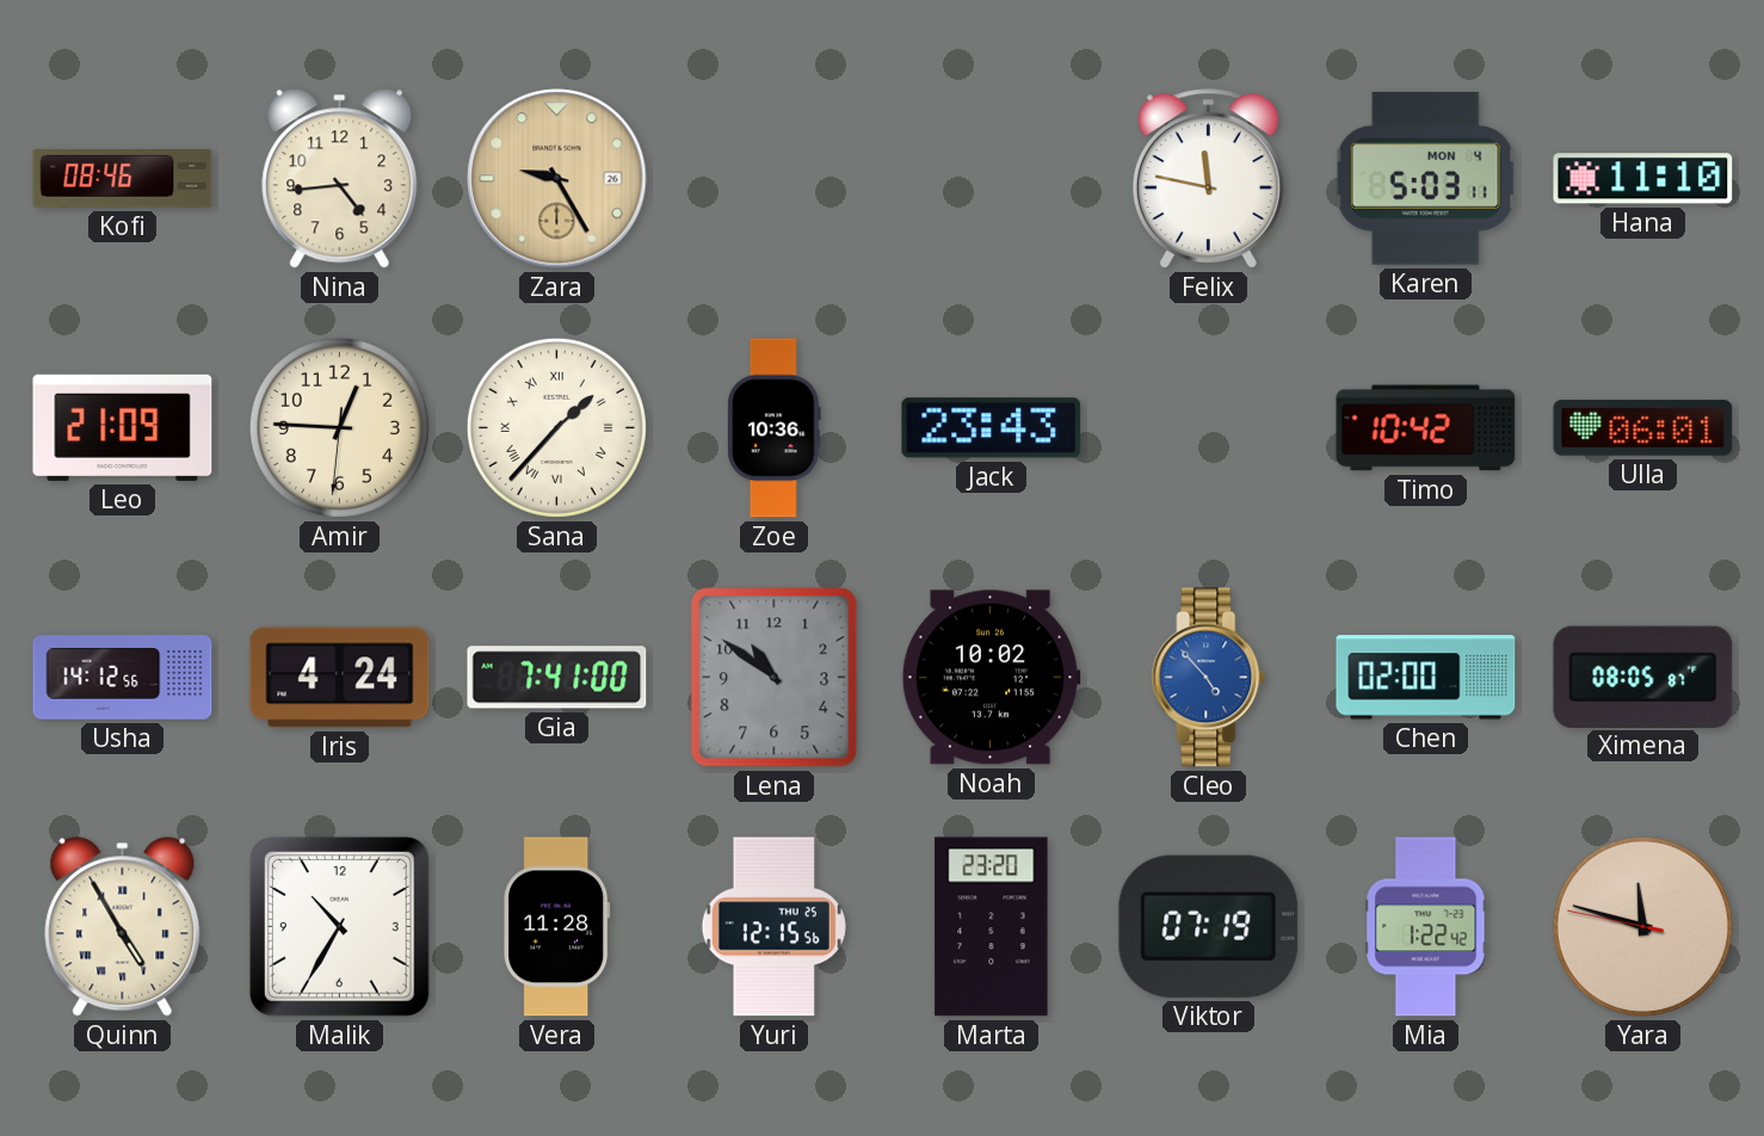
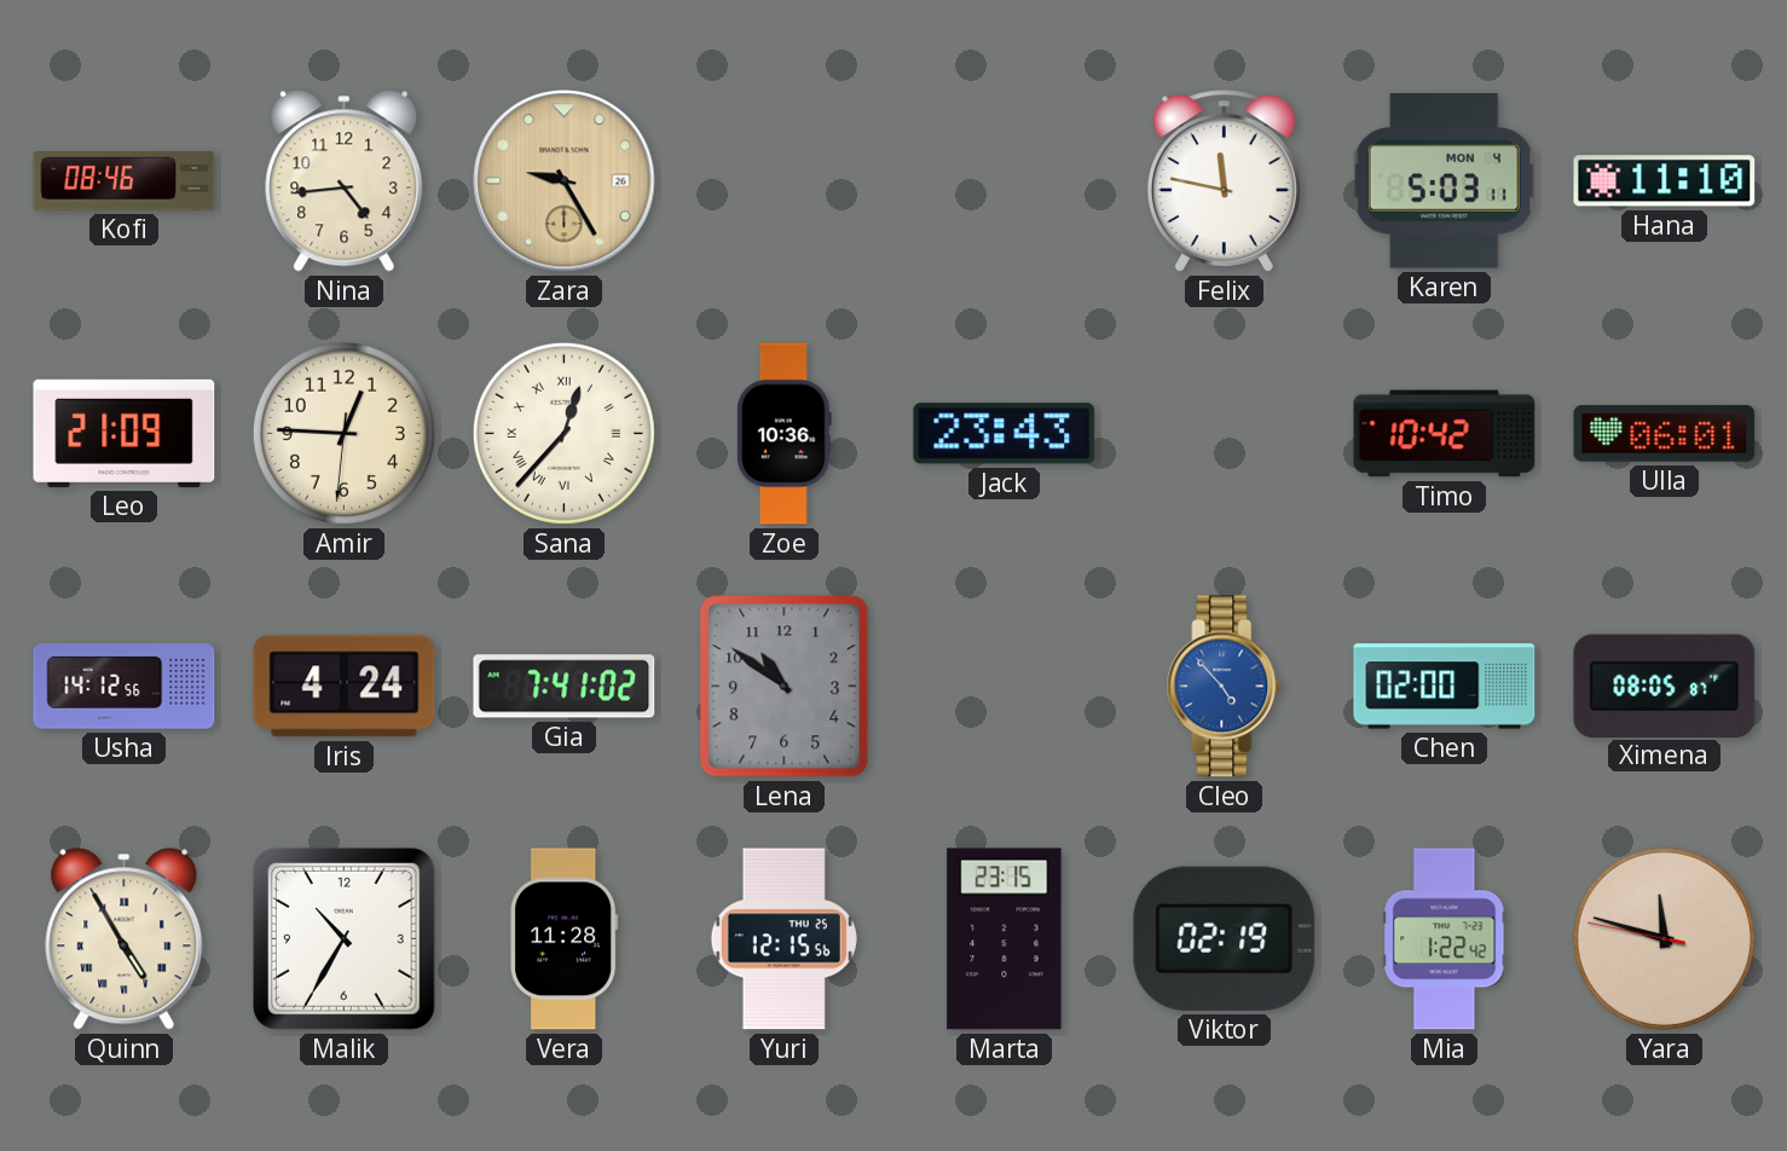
Sana: 1:37 -> 12:37 (563, 433)
Gia: 7:41:00 -> 7:41:02 (565, 687)
Noah: 10:02 -> none (991, 678)
Marta: 23:20 -> 23:15 (1005, 939)
Viktor: 07:19 -> 02:19 (1225, 938)
